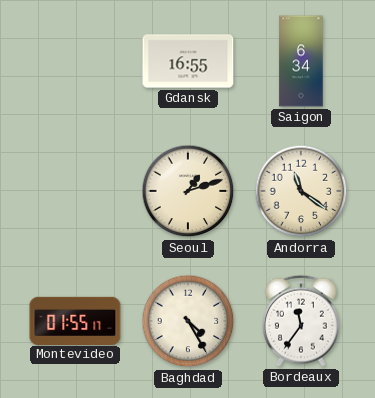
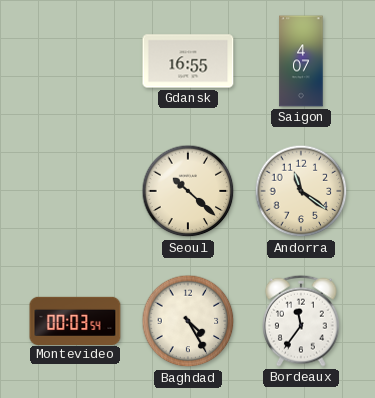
Saigon: 6:34 -> 4:07 (301, 61)
Seoul: 1:12 -> 10:22 (188, 191)
Montevideo: 01:55 -> 00:03 (75, 320)
